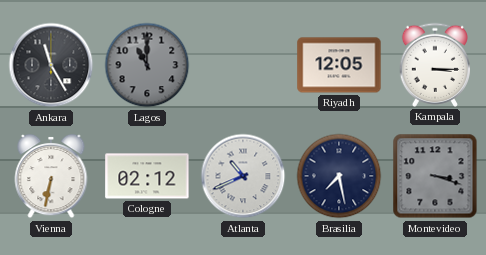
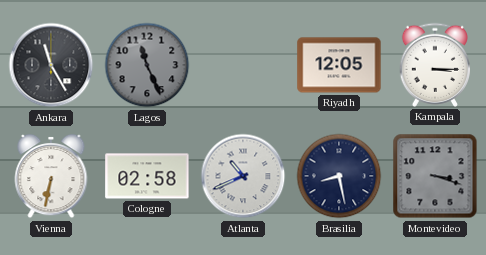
Lagos: 11:00 -> 11:26 (147, 65)
Cologne: 02:12 -> 02:58 (147, 176)
Brasilia: 7:28 -> 8:28 (339, 176)
